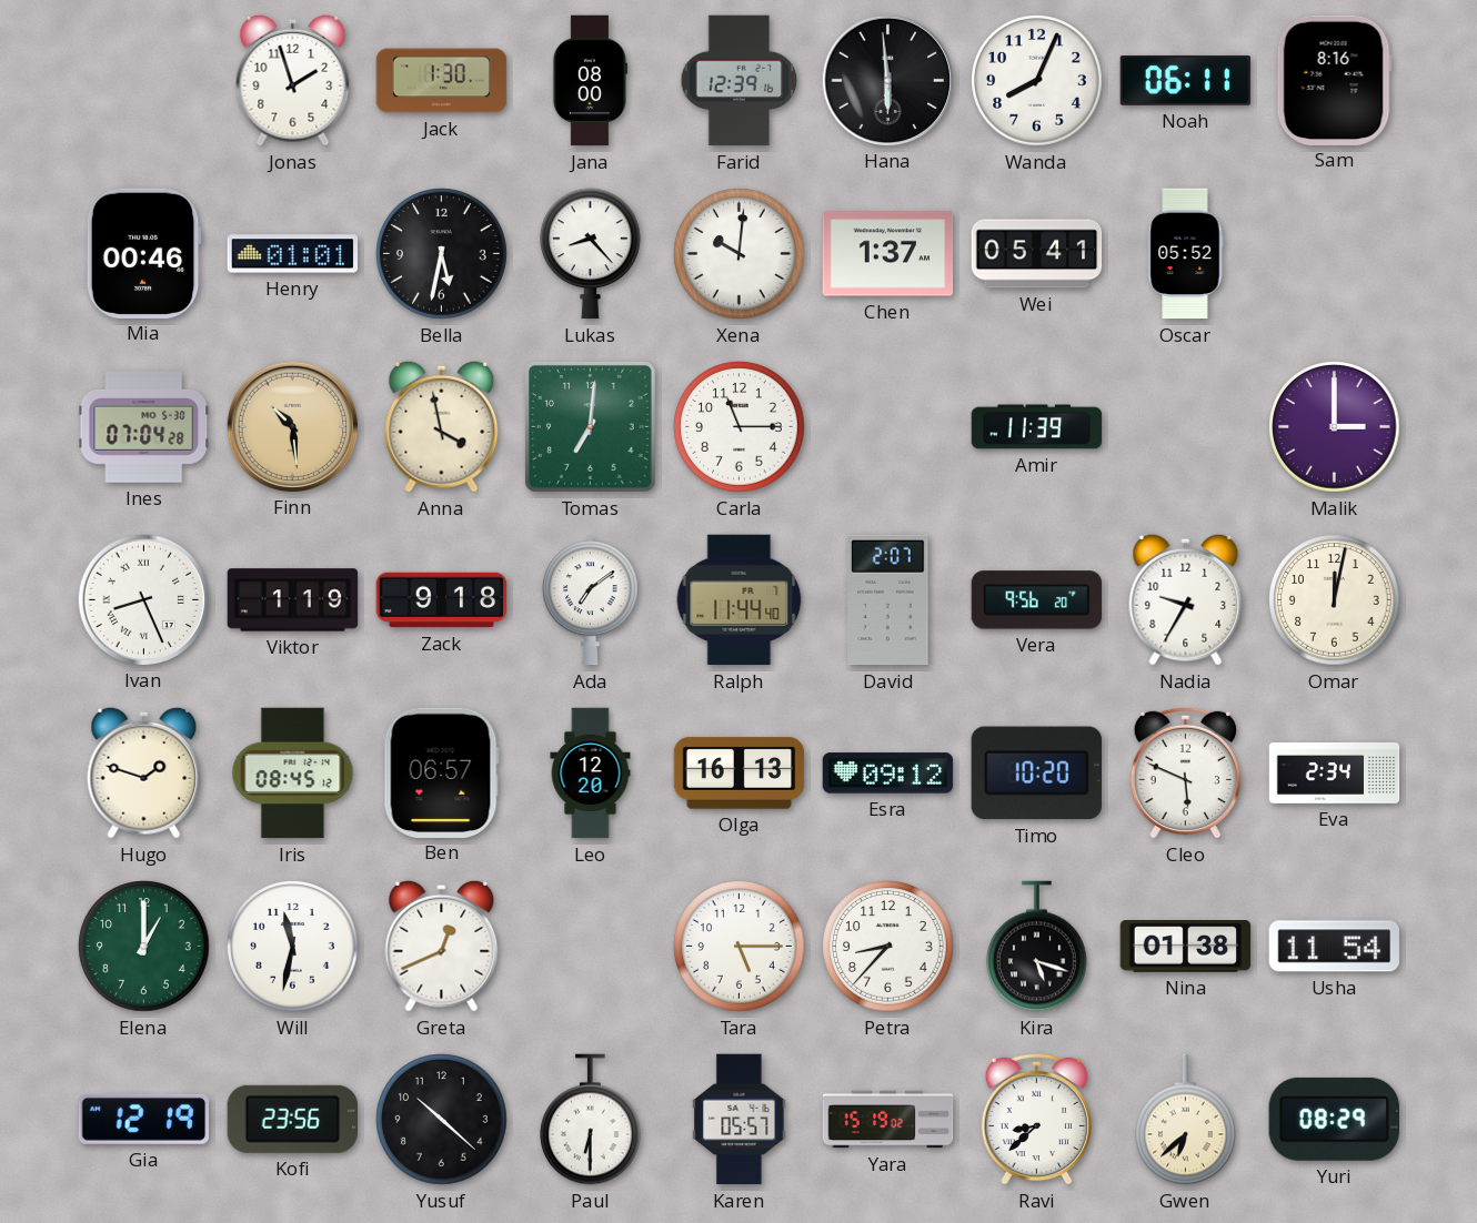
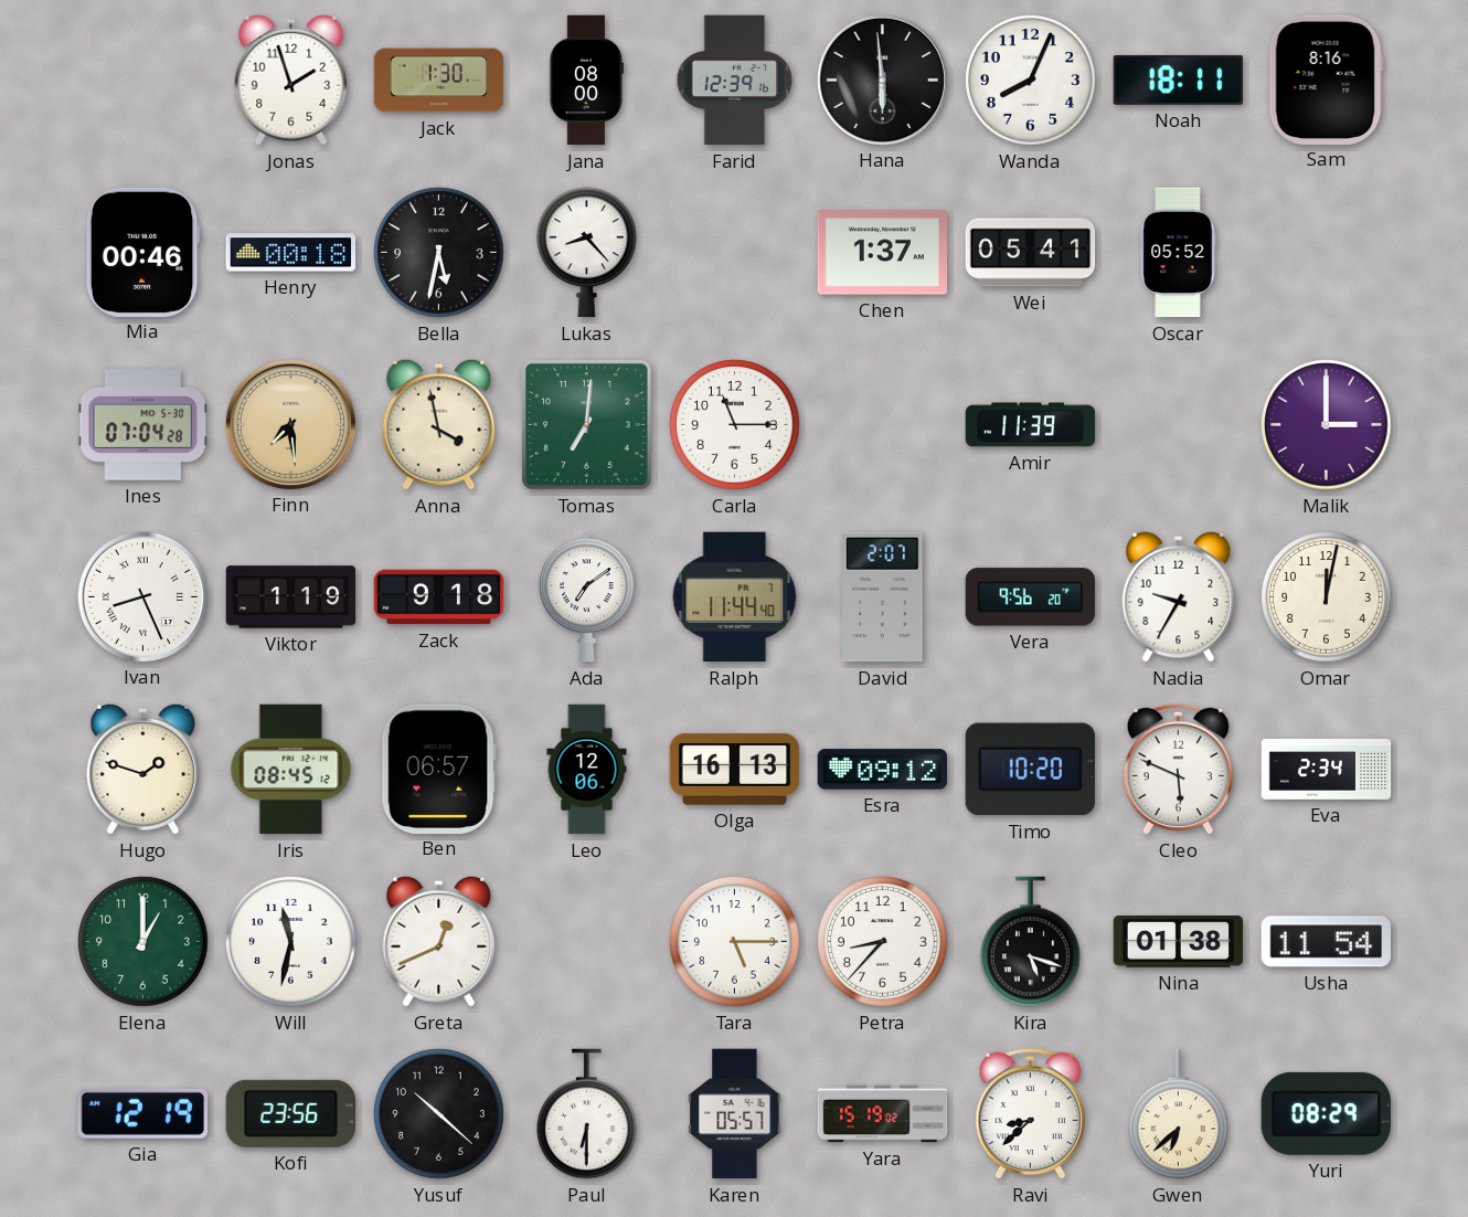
Noah: 06:11 -> 18:11 (1179, 80)
Henry: 01:01 -> 00:18 (291, 253)
Xena: 10:01 -> none (740, 254)
Finn: 10:29 -> 7:29 (290, 424)
Leo: 12:20 -> 12:06 (587, 770)
